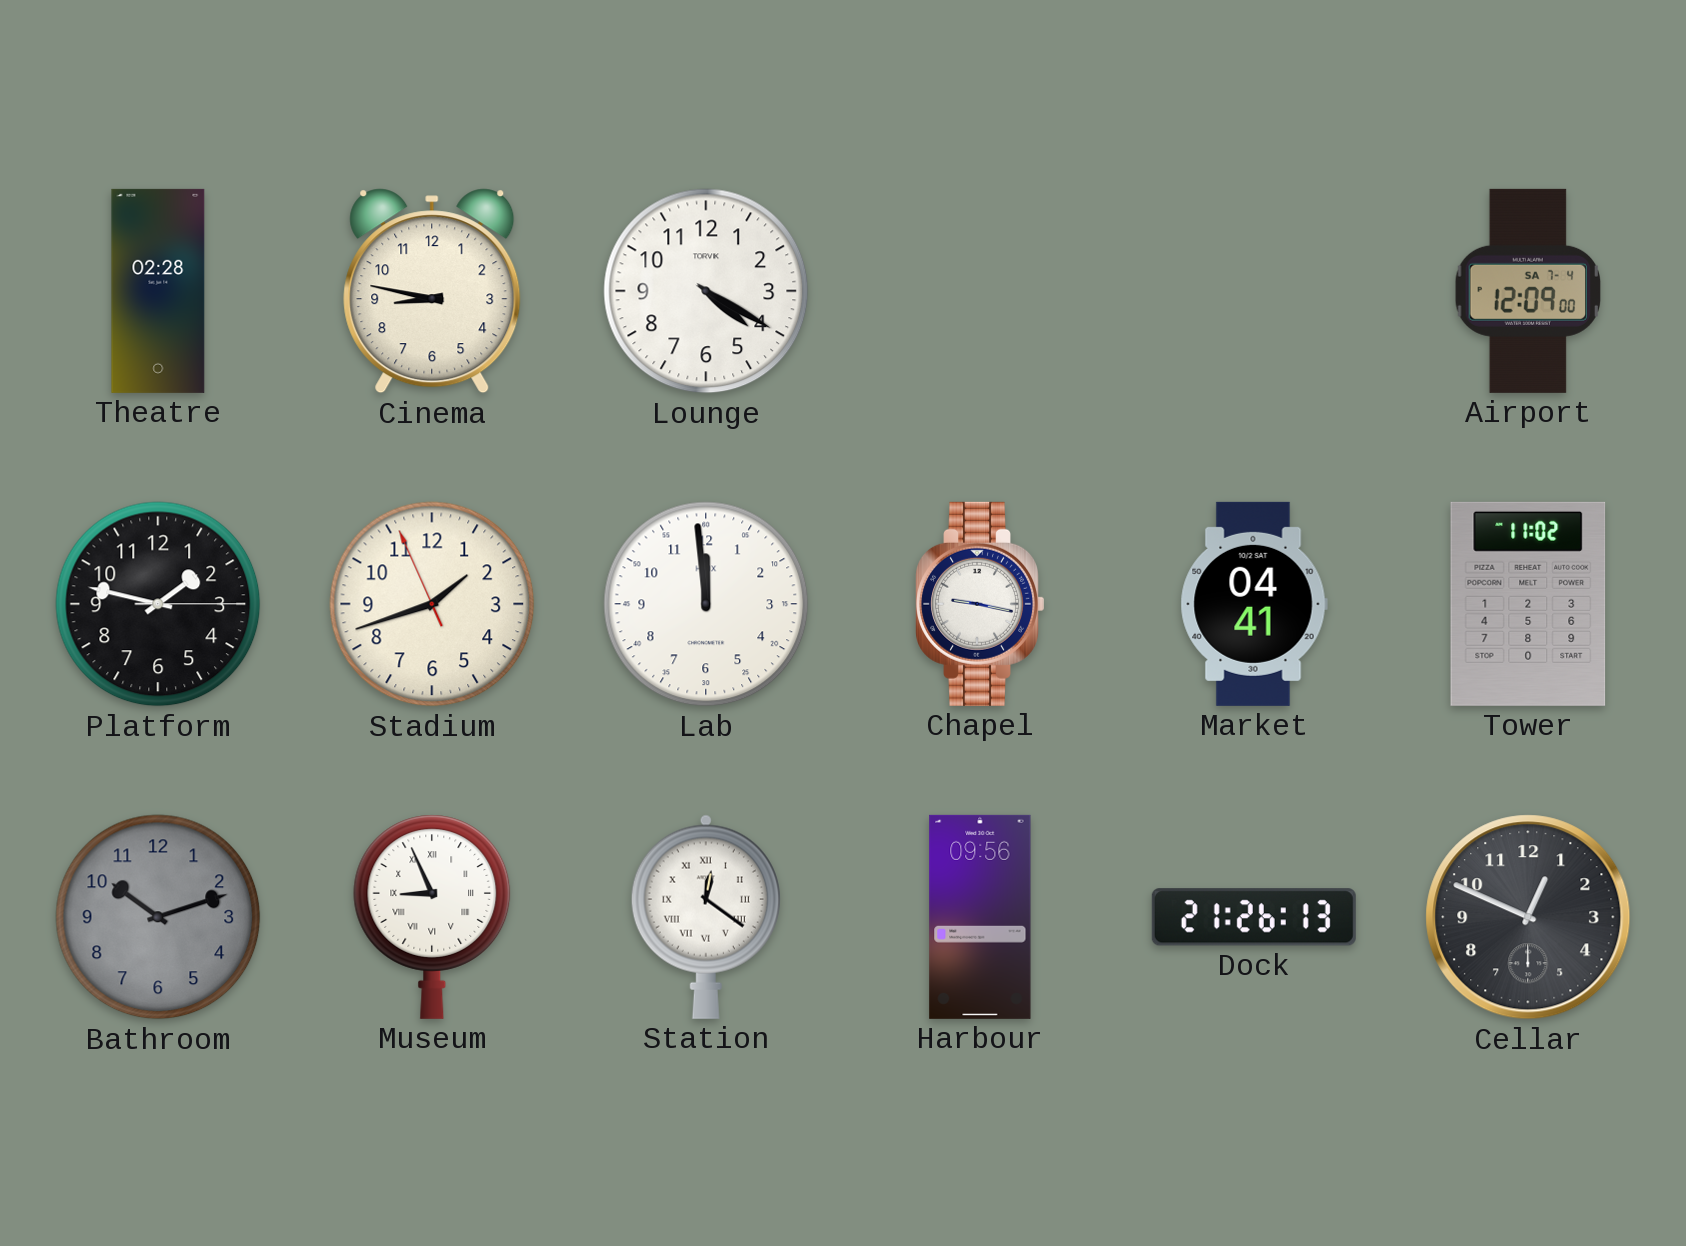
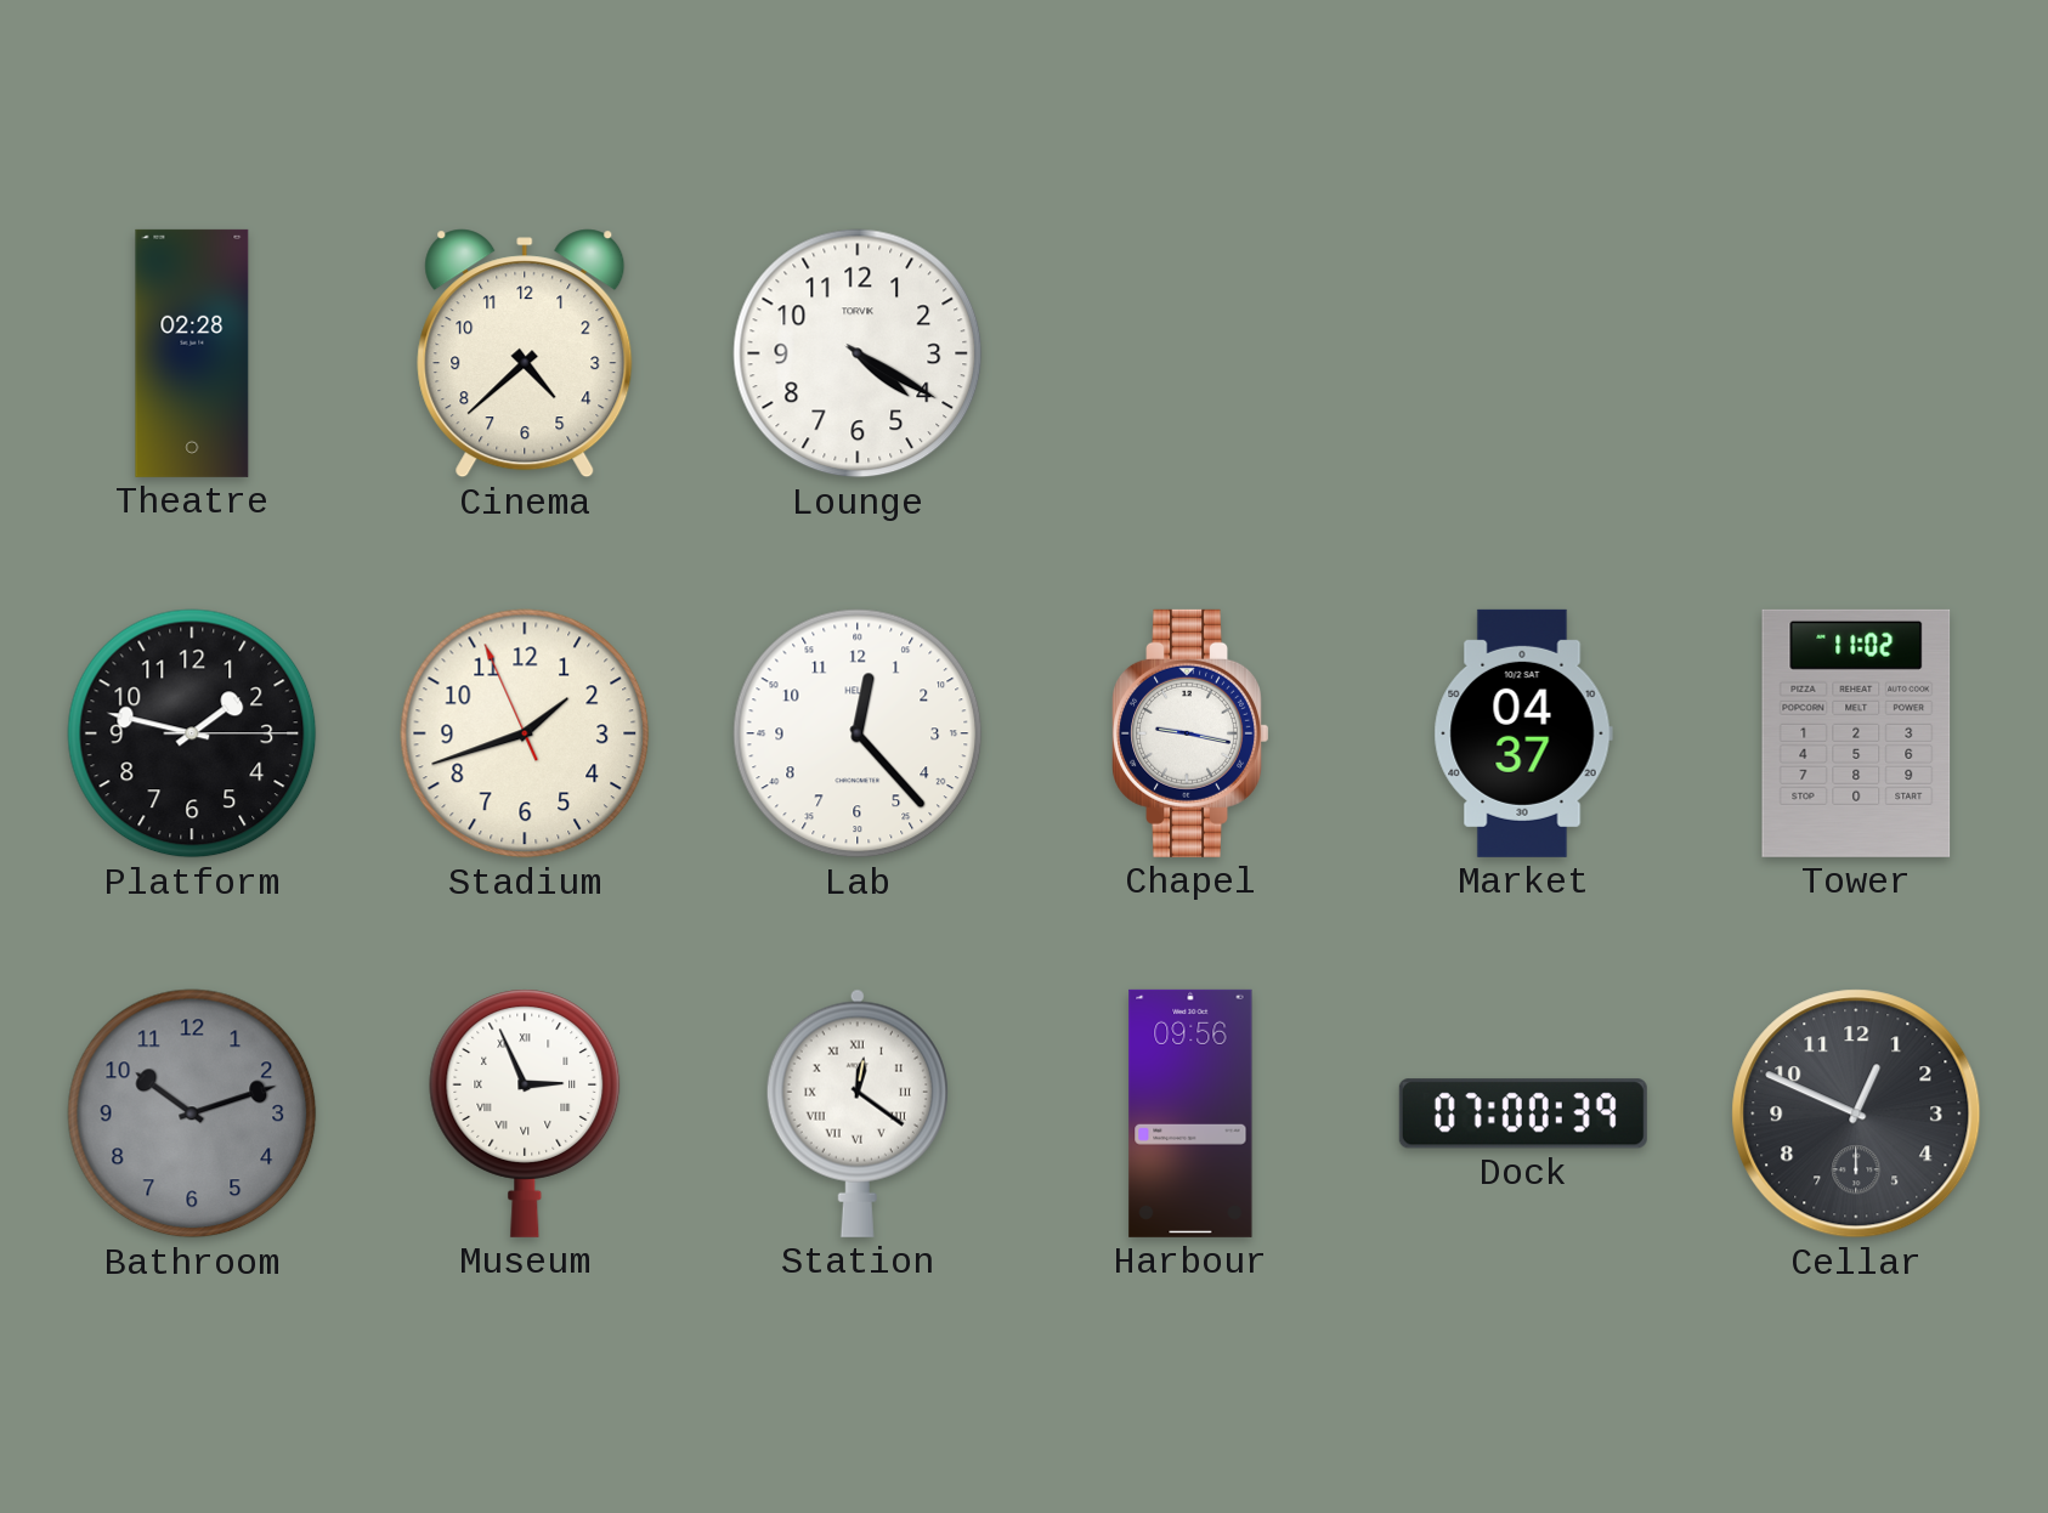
Cinema: 8:47 -> 4:38 (525, 353)
Airport: 12:09 -> none (1527, 291)
Lab: 11:59 -> 12:23 (858, 733)
Market: 04:41 -> 04:37 (1523, 733)
Museum: 8:56 -> 2:56 (525, 1113)
Dock: 21:26 -> 07:00 (1523, 1113)
